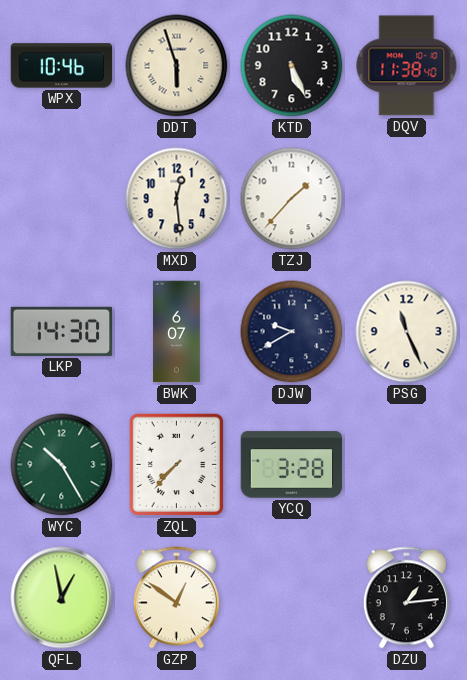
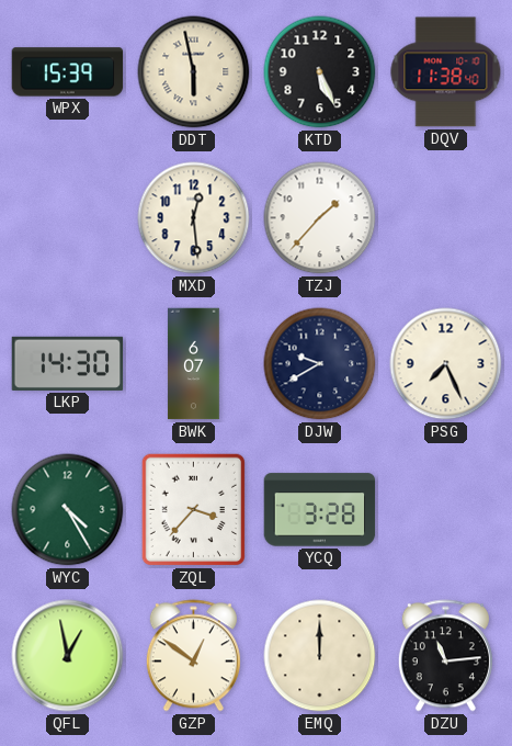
WPX: 10:46 -> 15:39 (68, 72)
DDT: 5:57 -> 5:58 (194, 72)
PSG: 11:26 -> 7:26 (446, 364)
WYC: 10:25 -> 4:25 (68, 510)
ZQL: 7:37 -> 3:37 (193, 510)
EMQ: none -> 12:00 (320, 656)
DZU: 1:14 -> 11:14 (445, 656)
